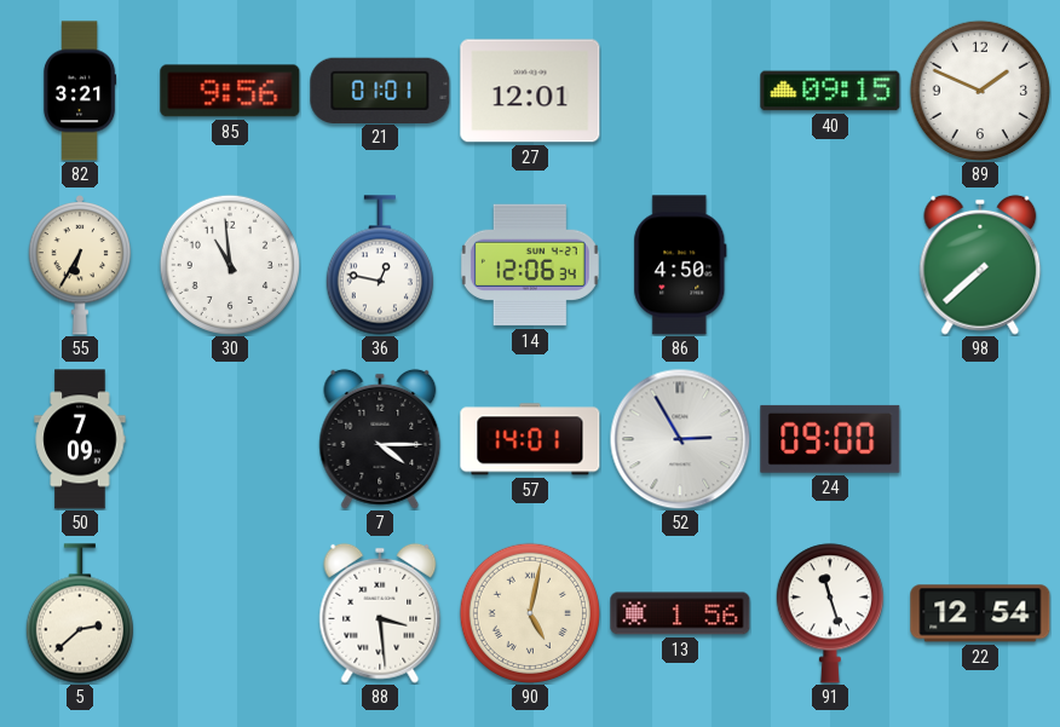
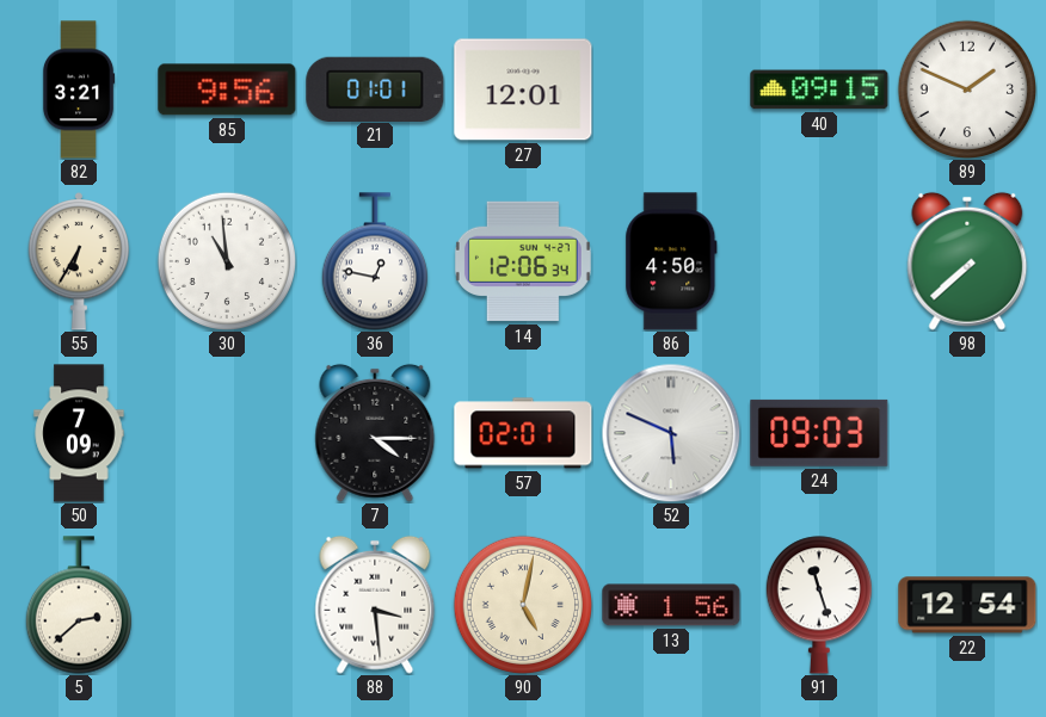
57: 14:01 -> 02:01 (523, 433)
52: 2:55 -> 5:49 (671, 433)
24: 09:00 -> 09:03 (819, 433)
